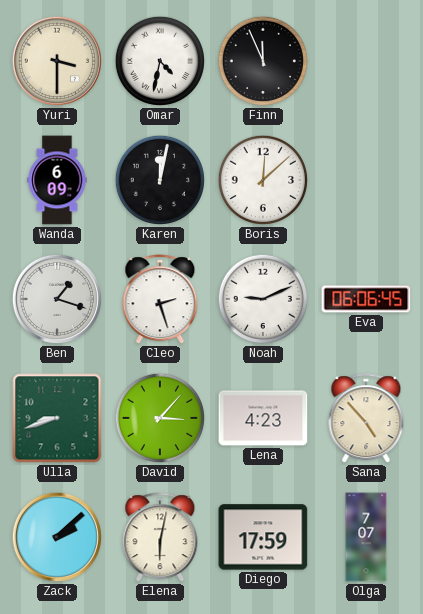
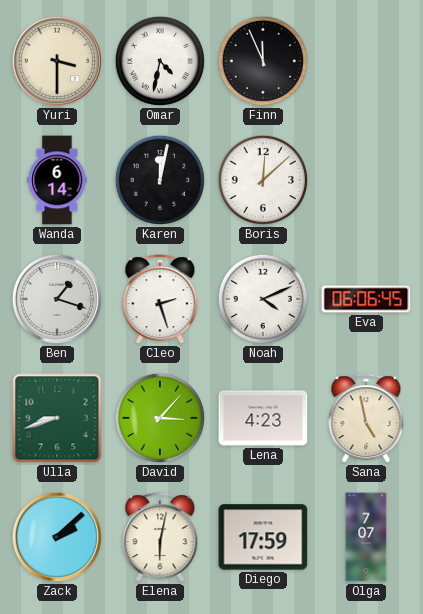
Wanda: 6:09 -> 6:14 (57, 180)
Noah: 9:11 -> 4:11 (263, 299)
Sana: 4:53 -> 4:58 (366, 419)
